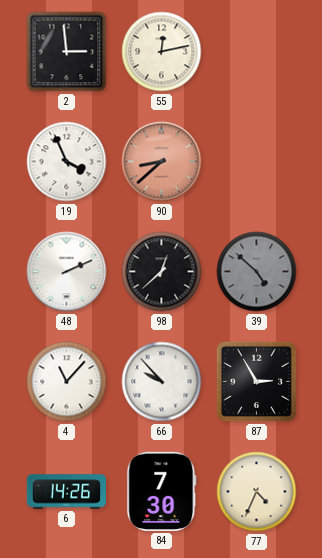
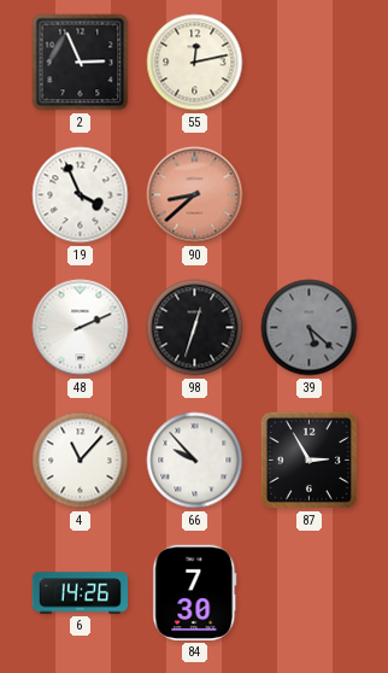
2: 2:59 -> 2:56 (81, 63)
98: 12:38 -> 12:33 (195, 328)
39: 4:52 -> 5:22 (310, 328)
77: 4:34 -> none (257, 492)
